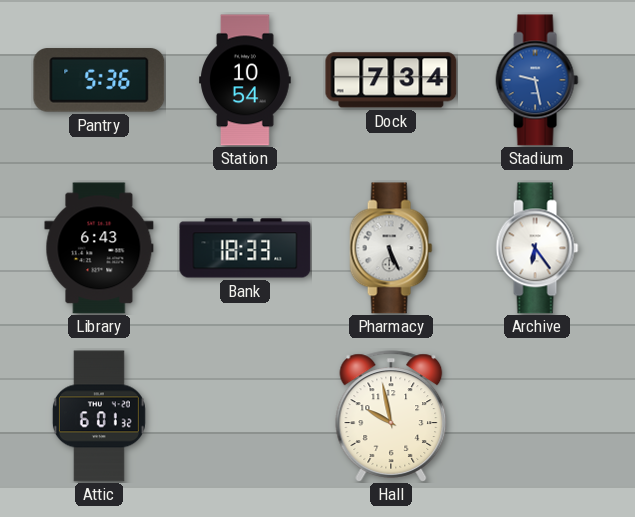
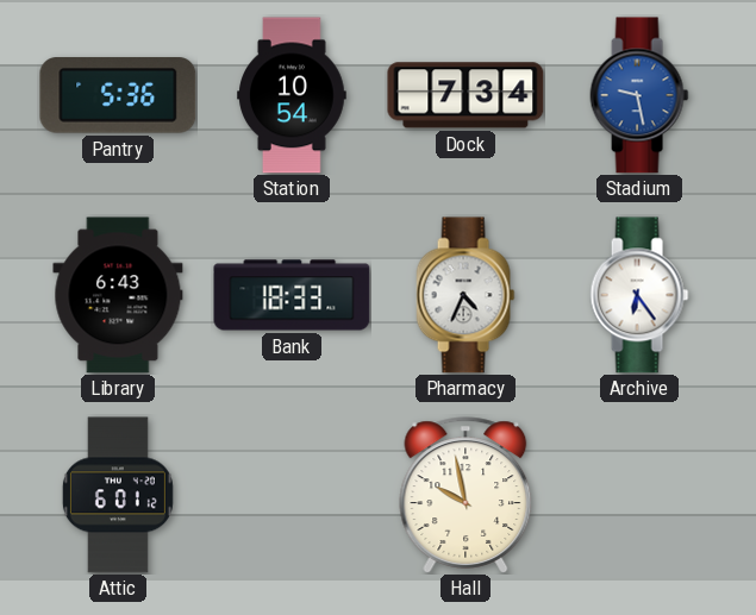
Pharmacy: 5:26 -> 4:34 (466, 295)
Attic: 6:01:32 -> 6:01:12 (118, 495)
